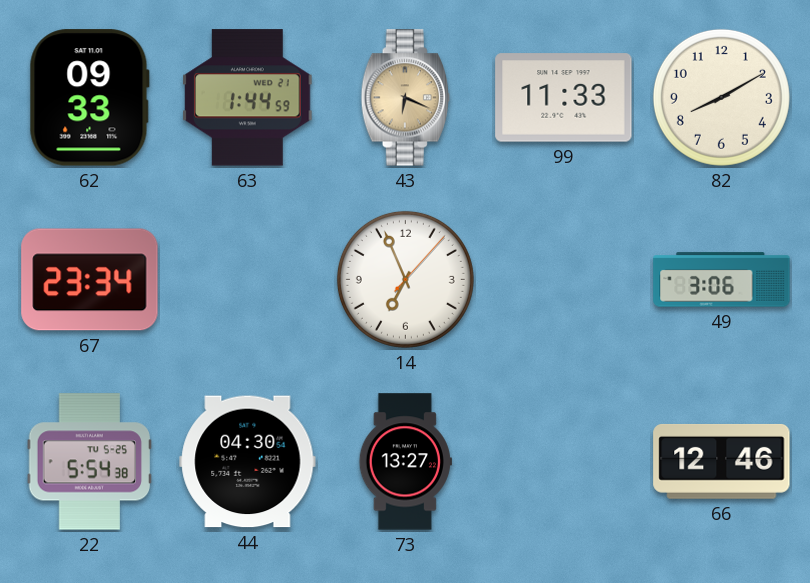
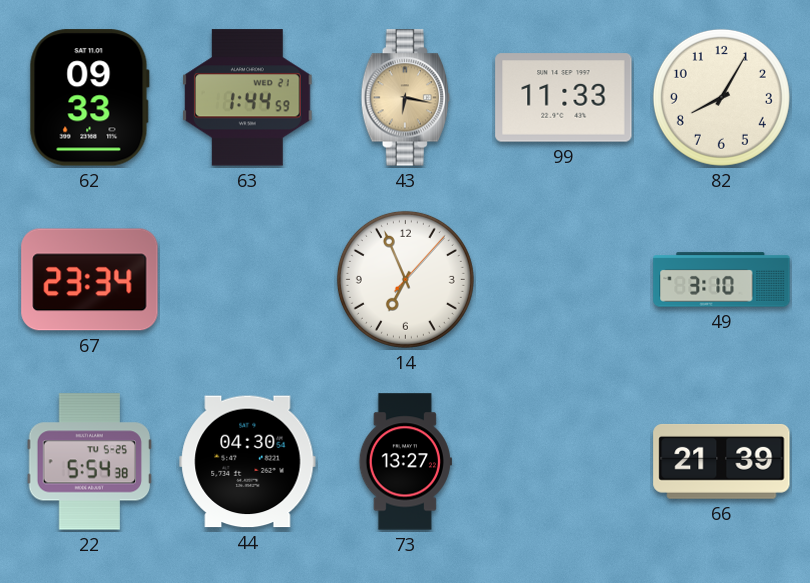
43: 6:19 -> 6:17 (405, 98)
82: 8:10 -> 8:05 (721, 97)
49: 3:06 -> 3:10 (722, 280)
66: 12:46 -> 21:39 (722, 461)
